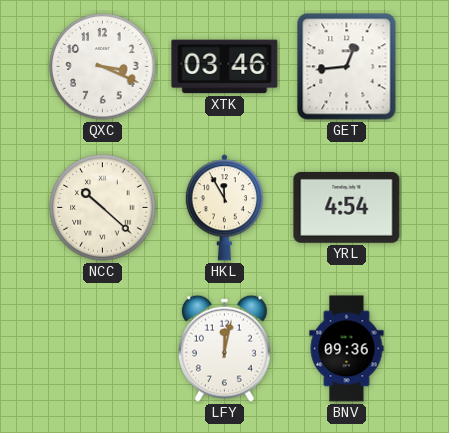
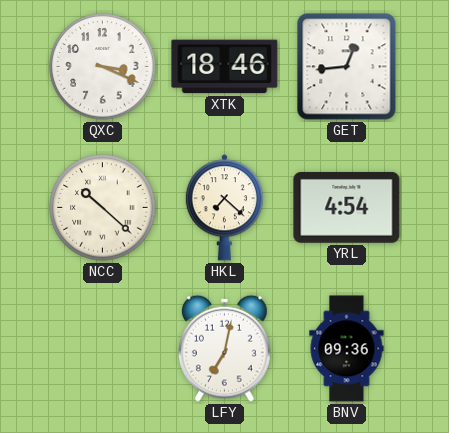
XTK: 03:46 -> 18:46 (225, 67)
HKL: 11:55 -> 7:22 (224, 208)
LFY: 12:02 -> 7:02 (224, 348)
